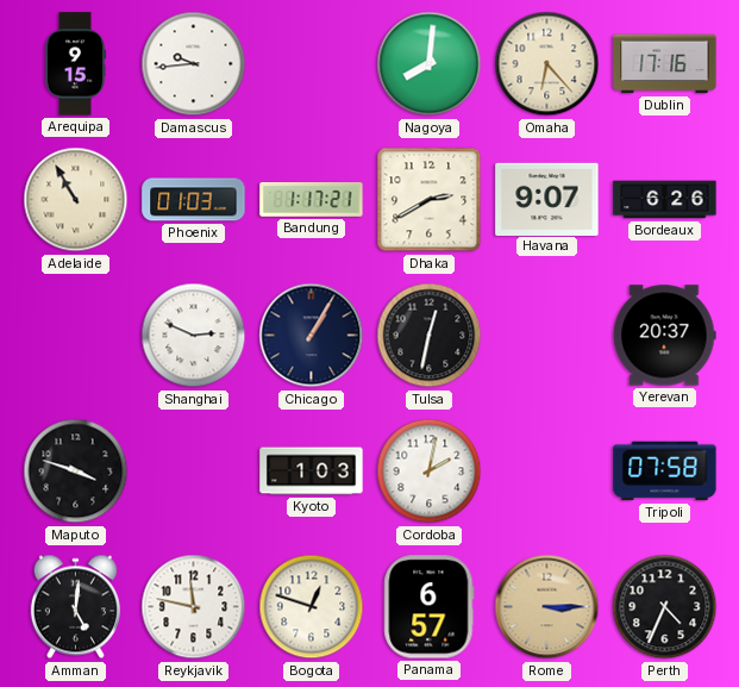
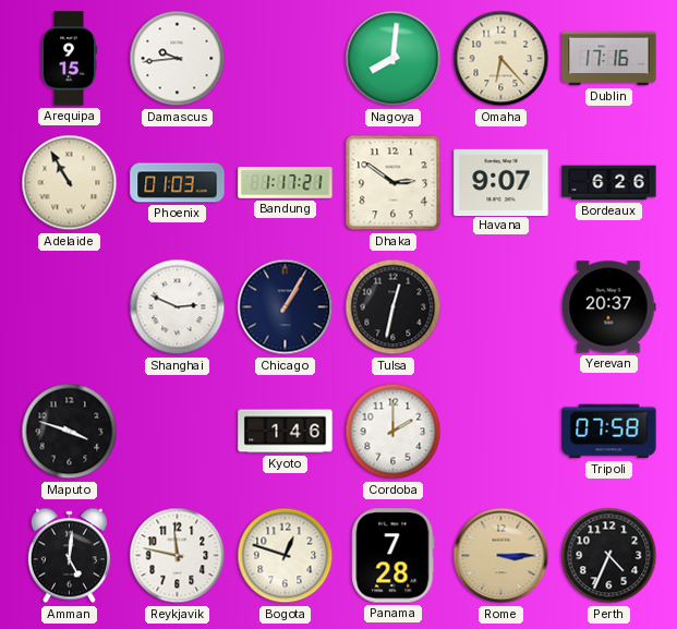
Dhaka: 2:40 -> 2:51 (394, 183)
Kyoto: 1:03 -> 1:46 (286, 432)
Cordoba: 2:02 -> 2:00 (394, 432)
Panama: 6:57 -> 7:28 (394, 556)
